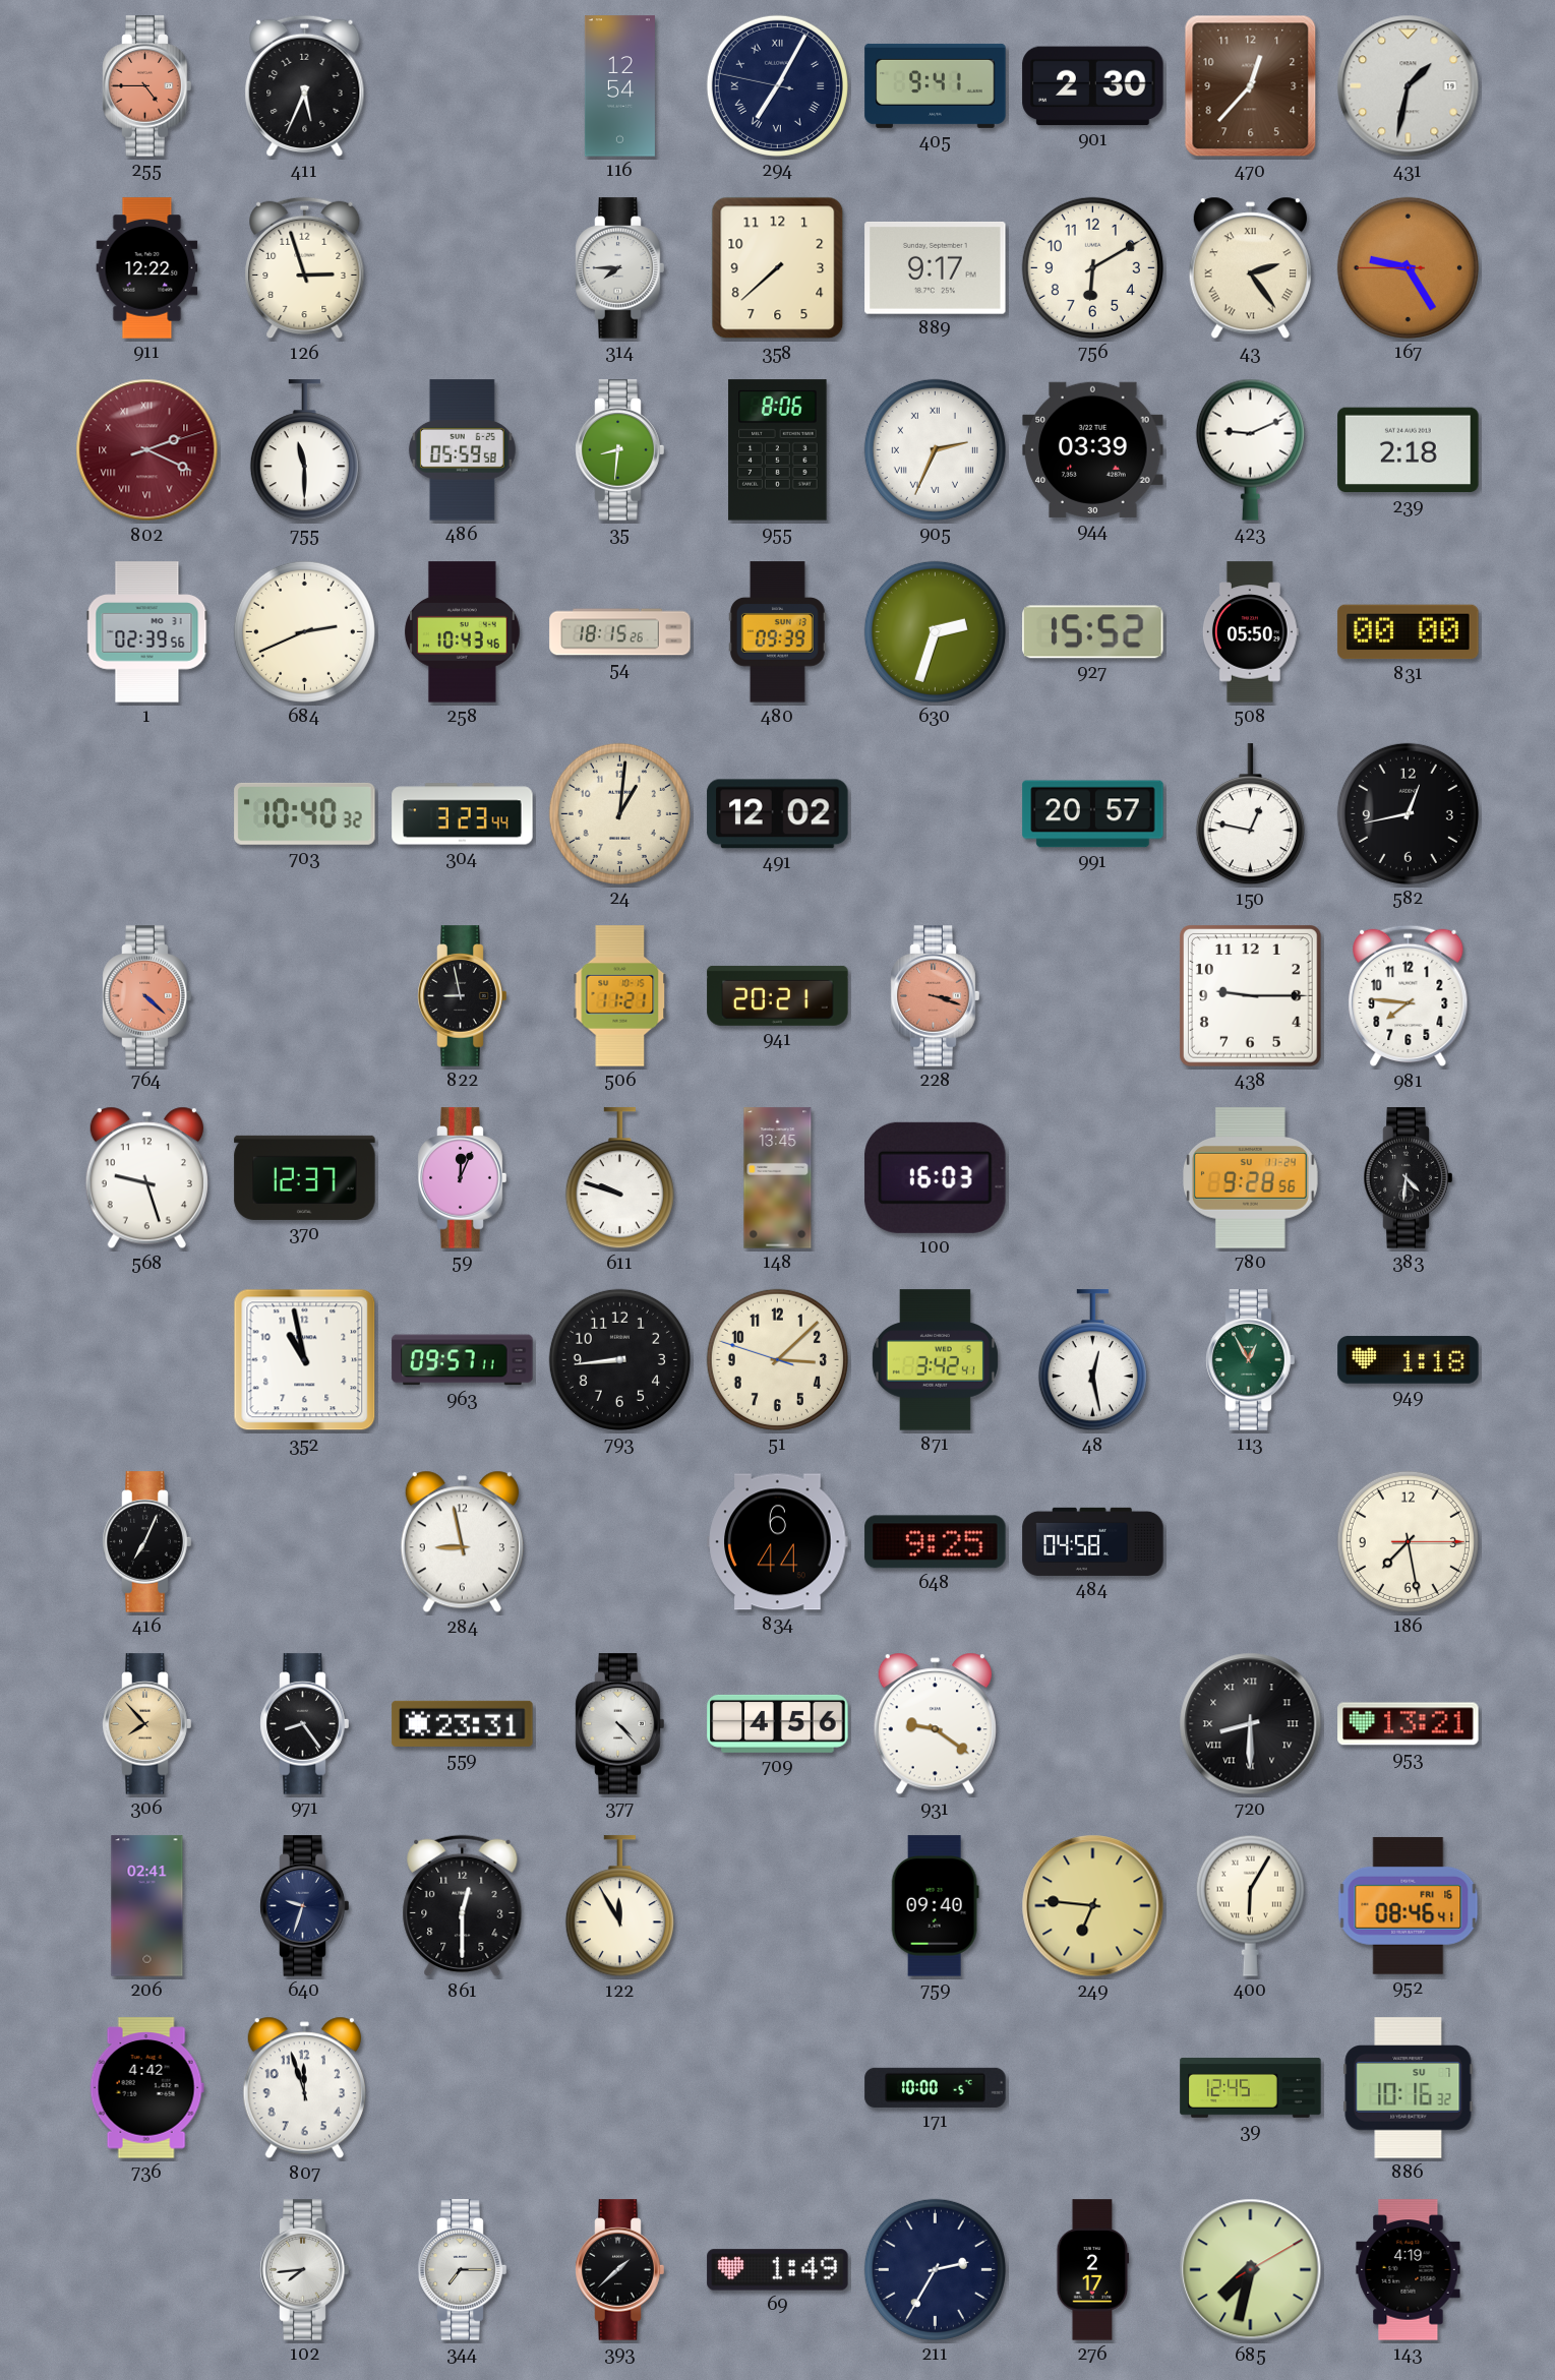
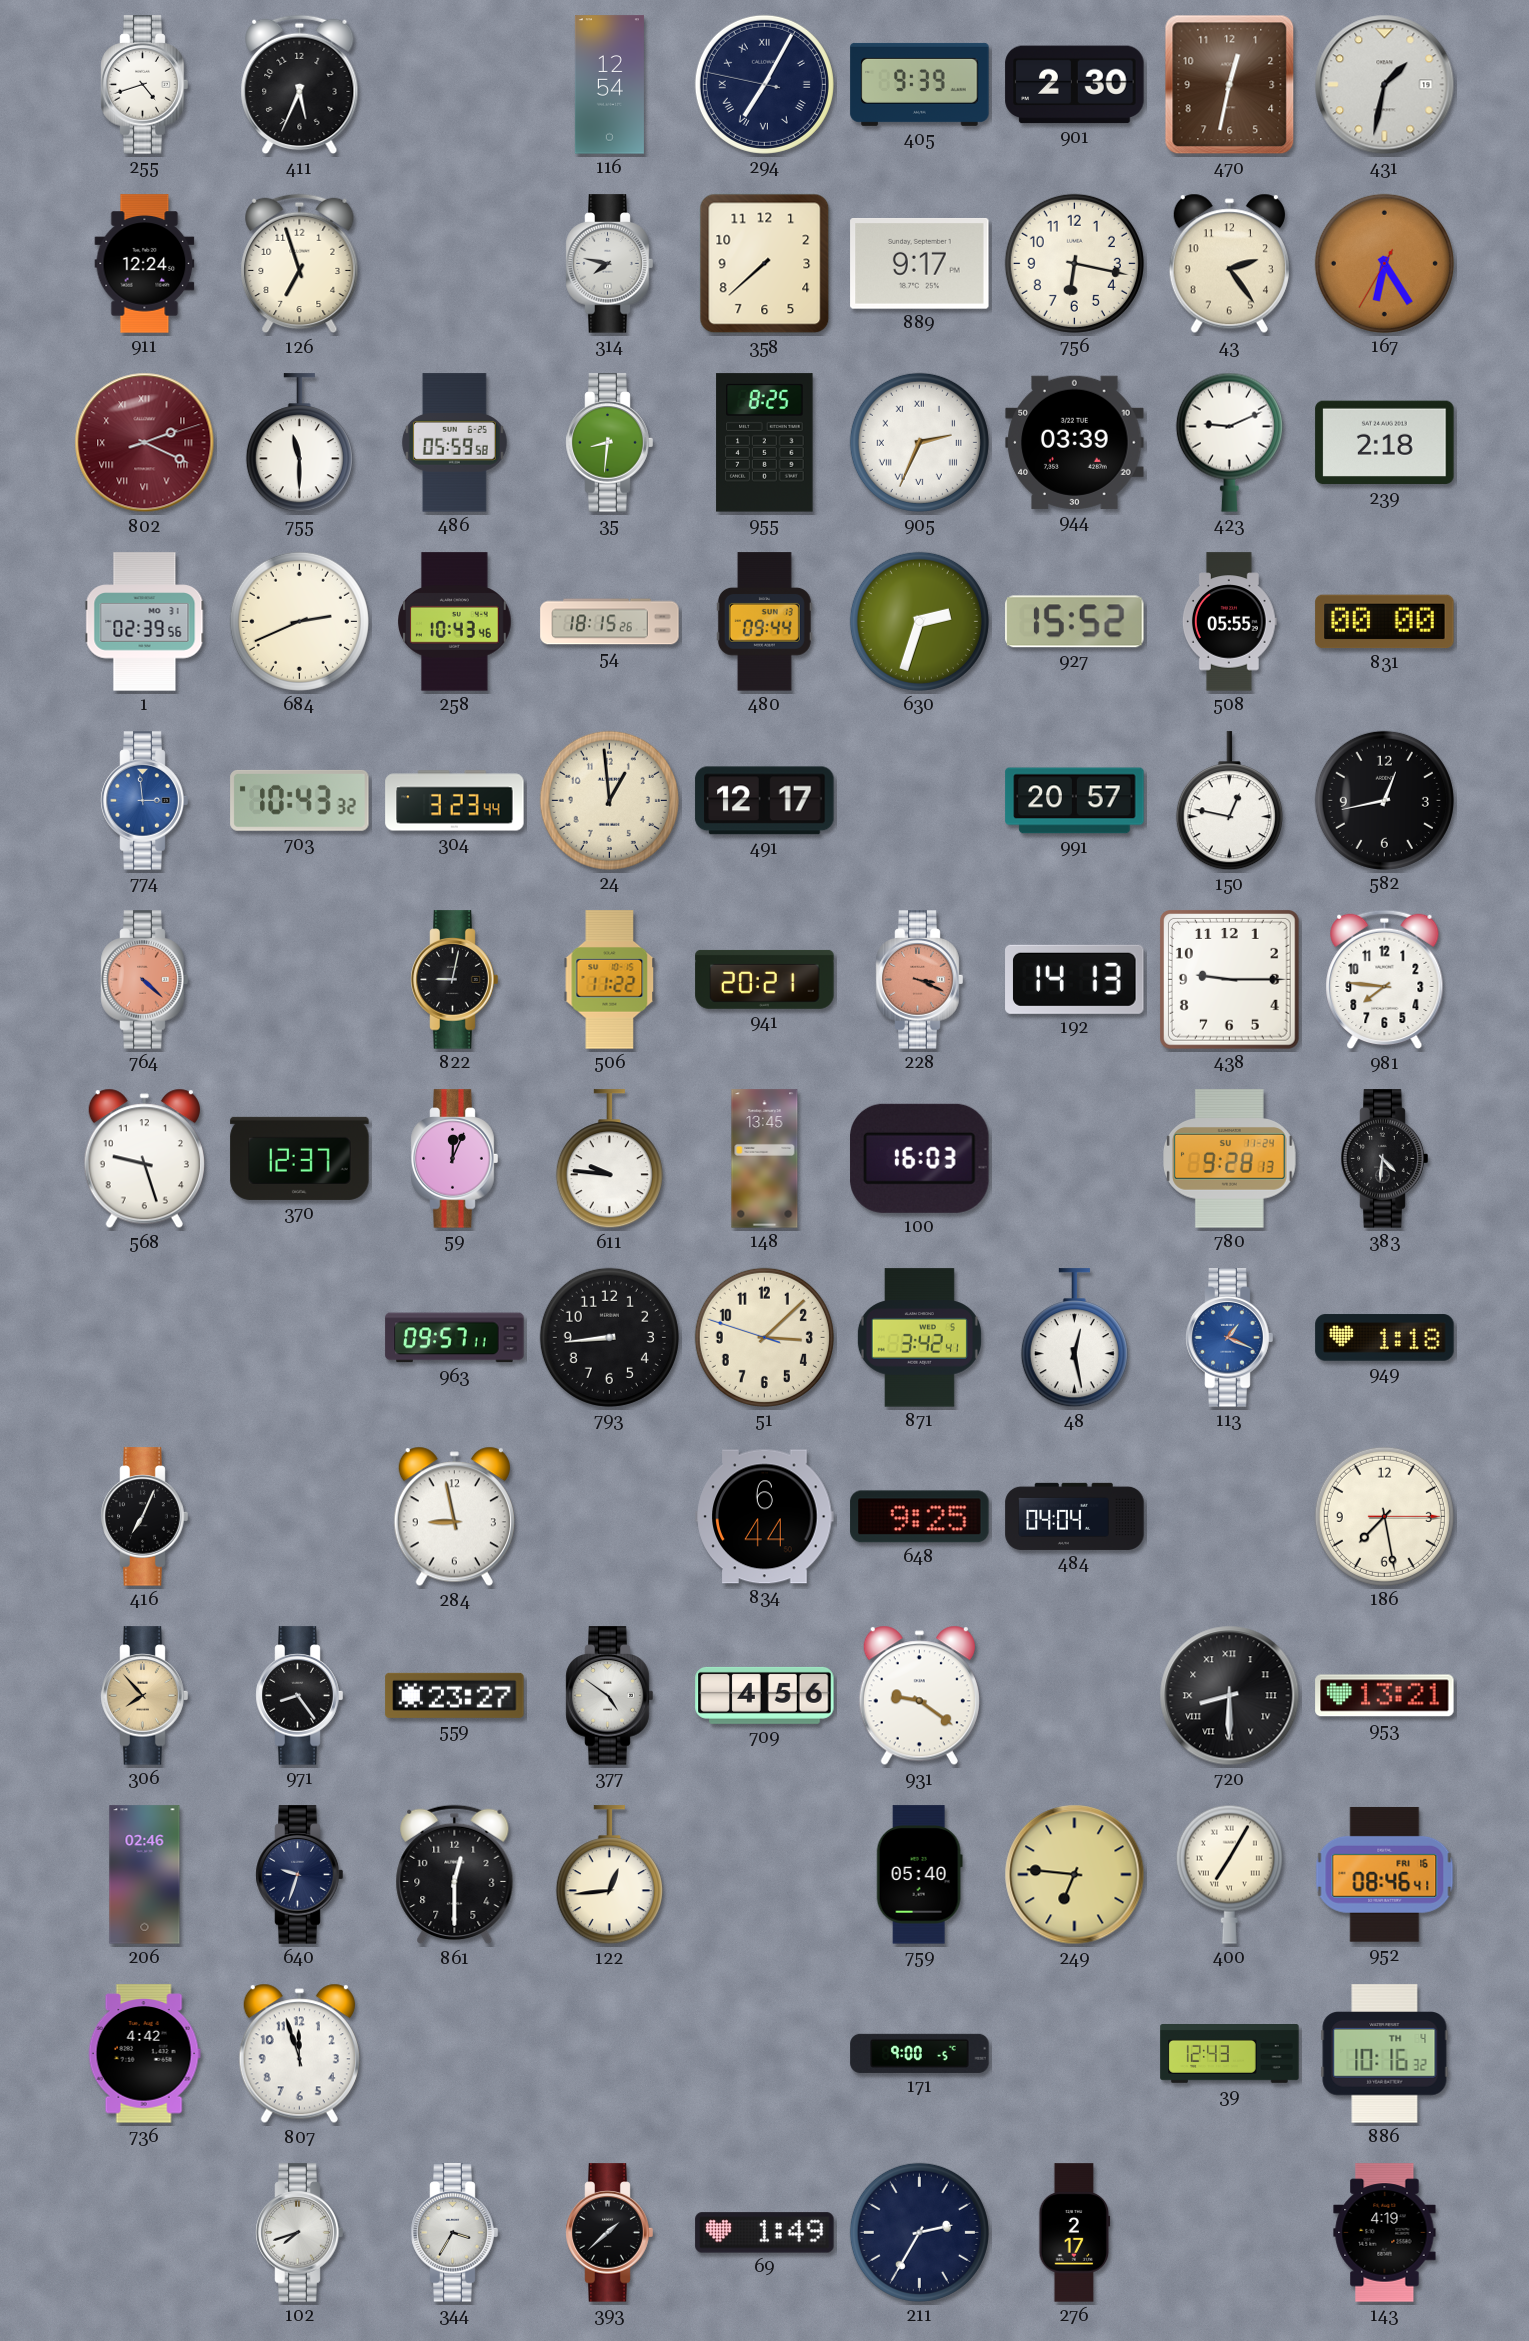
255: 4:45 -> 4:42 (145, 85)
255 dial: salmon -> white (145, 85)
405: 9:41 -> 9:39 (920, 84)
470: 12:37 -> 12:32 (1230, 85)
911: 12:22 -> 12:24 (145, 264)
126: 2:57 -> 6:57 (300, 264)
314: 7:45 -> 7:47 (610, 264)
756: 6:10 -> 6:17 (1074, 263)
43 numerals: Roman -> Arabic (1229, 264)
167: 9:24 -> 6:24 (1384, 263)
955: 8:06 -> 8:25 (765, 443)
480: 09:39 -> 09:44 (764, 622)
508: 05:50 -> 05:55 (1229, 622)
774: none -> 2:59 (145, 801)
703: 10:40 -> 10:43 (300, 800)
24: 1:01 -> 12:59 (609, 800)
491: 12:02 -> 12:17 (765, 801)
822: 8:58 -> 9:02 (455, 980)
506: 11:21 -> 11:22 (610, 980)
228: 3:18 -> 3:19 (920, 980)
192: none -> 14:13 (1075, 979)
611: 9:48 -> 9:46 (609, 1159)
780: 9:28:56 -> 9:28:13 (1230, 1159)
352: 10:58 -> none (305, 1360)
113: 12:55 -> 1:19 (1230, 1338)
113 dial: green -> blue (1230, 1338)
484: 04:58 -> 04:04 (1075, 1516)
559: 23:31 -> 23:27 (455, 1695)
377: 4:23 -> 4:51 (610, 1696)
206: 02:41 -> 02:46 (145, 1875)
122: 11:55 -> 12:44 (609, 1875)
759: 09:40 -> 05:40 (919, 1875)
400: 6:05 -> 7:05 (1229, 1874)
171: 10:00 -> 9:00 (920, 2053)
39: 12:45 -> 12:43 (1230, 2054)
886 date: SU 7 -> TH 4 (1385, 2054)
102: 7:44 -> 7:42 (300, 2233)
344: 7:15 -> 3:35 (455, 2233)
685: 7:32 -> none (1251, 2270)
